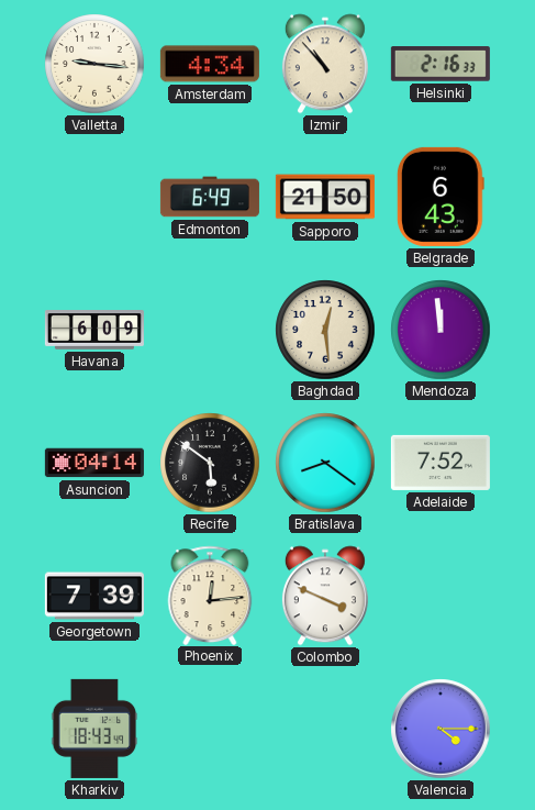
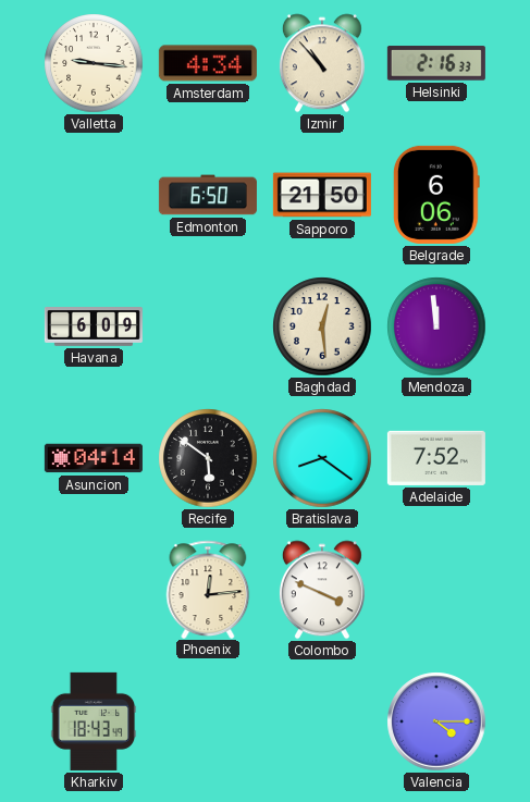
Edmonton: 6:49 -> 6:50 (208, 195)
Belgrade: 6:43 -> 6:06 (436, 195)
Georgetown: 7:39 -> none (94, 596)
